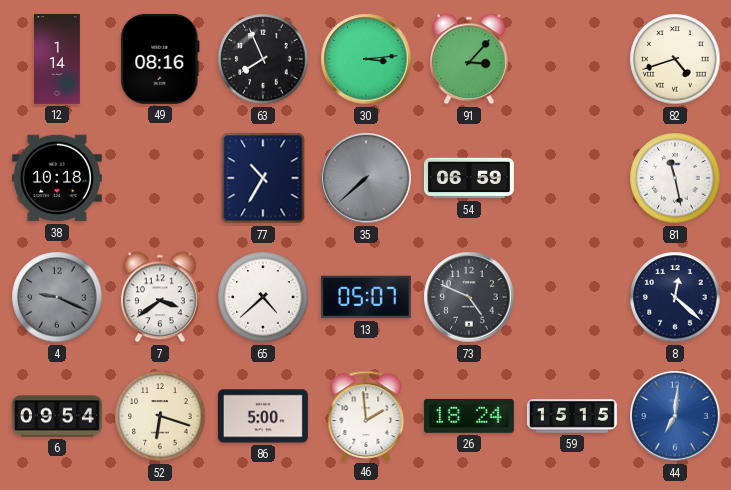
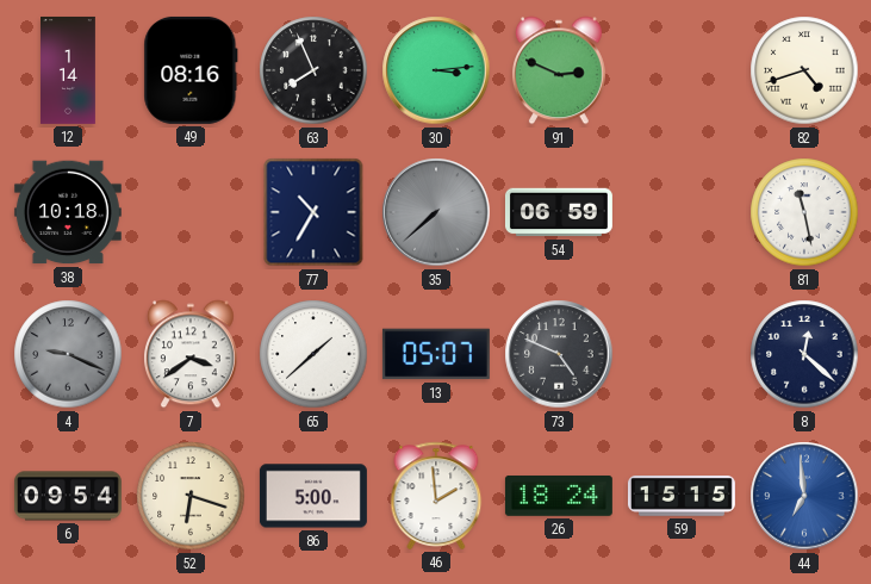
91: 3:07 -> 2:49 (559, 70)
65: 4:38 -> 1:38 (313, 354)
44: 7:01 -> 6:59 (804, 496)
